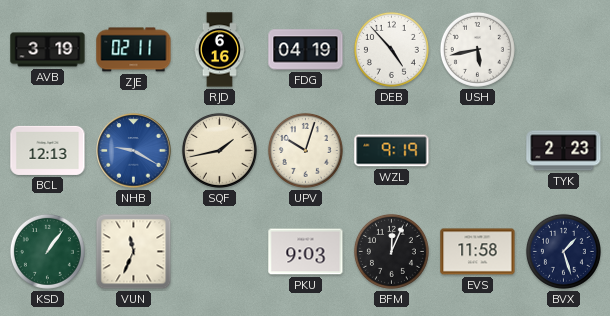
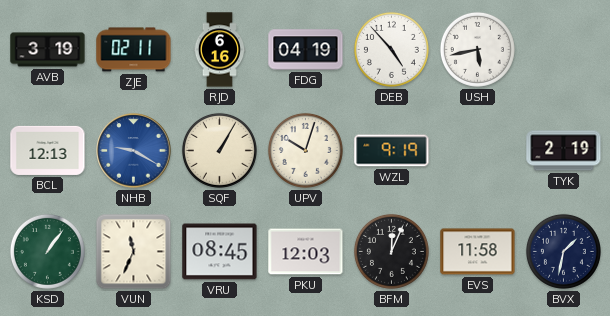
SQF: 1:43 -> 1:05 (219, 150)
TYK: 2:23 -> 2:19 (564, 151)
VRU: none -> 08:45 (220, 252)
PKU: 9:03 -> 12:03 (306, 252)
BVX: 1:27 -> 1:32 (563, 251)
